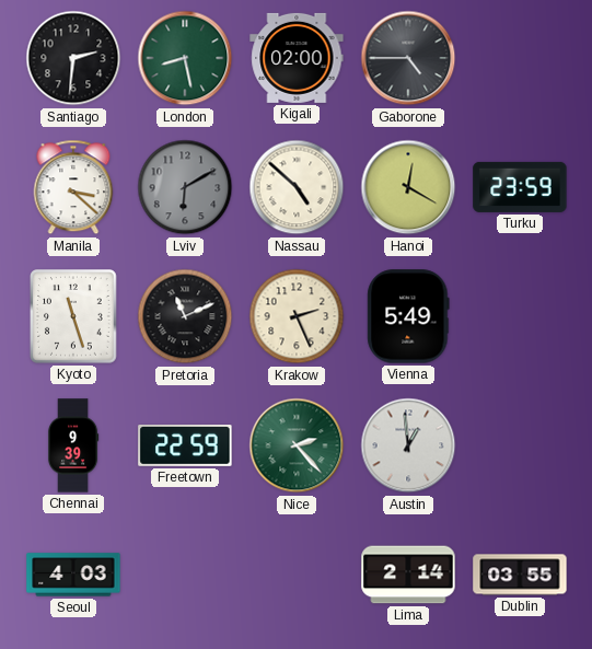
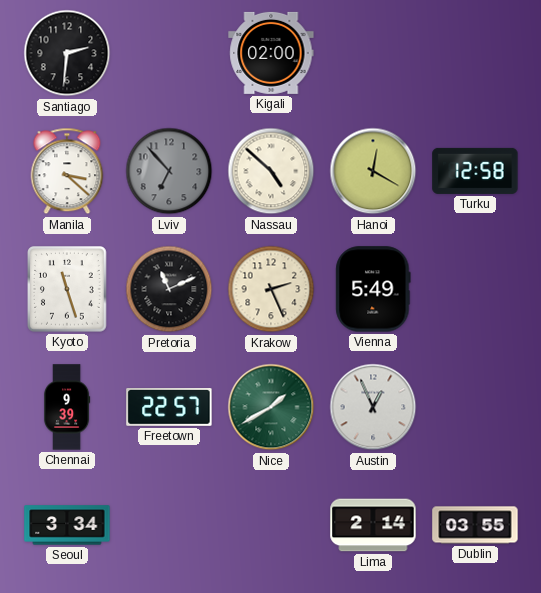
London: 8:28 -> none (185, 58)
Gaborone: 4:45 -> none (408, 58)
Lviv: 6:10 -> 6:53 (169, 171)
Turku: 23:59 -> 12:58 (475, 171)
Freetown: 22:59 -> 22:57 (169, 408)
Nice: 2:23 -> 1:40 (271, 407)
Austin: 12:59 -> 12:56 (373, 407)
Seoul: 4:03 -> 3:34 (67, 525)
